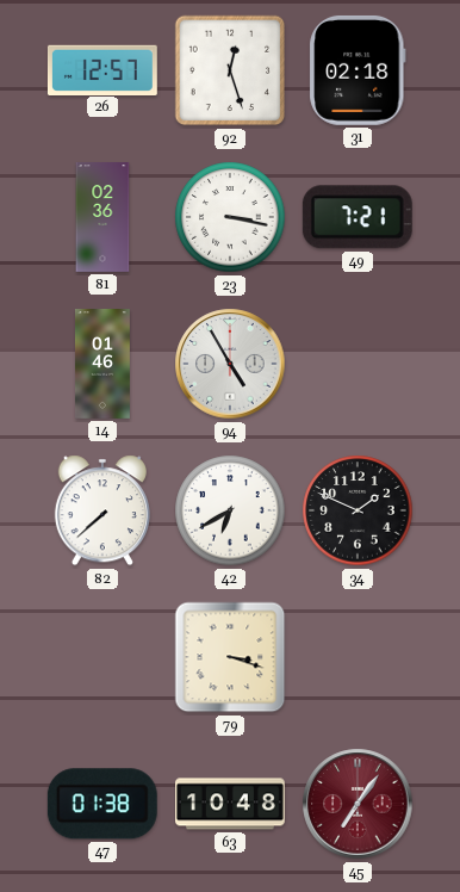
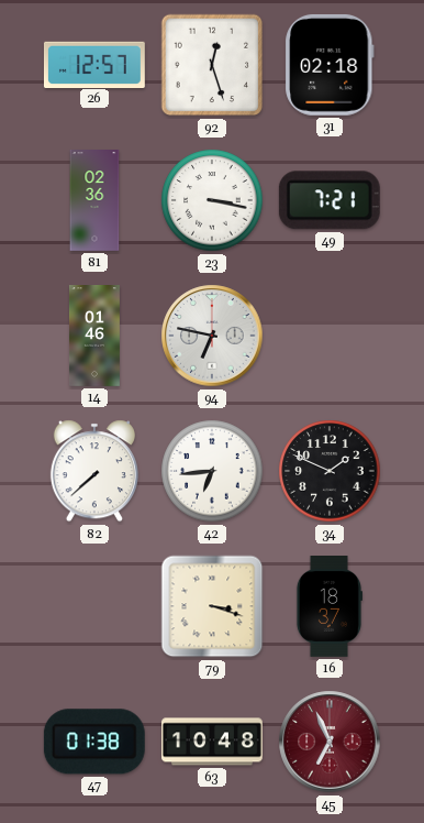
94: 4:55 -> 6:47 (212, 336)
42: 6:40 -> 6:44 (212, 471)
16: none -> 18:37 (328, 607)
45: 7:06 -> 6:56 (330, 742)
